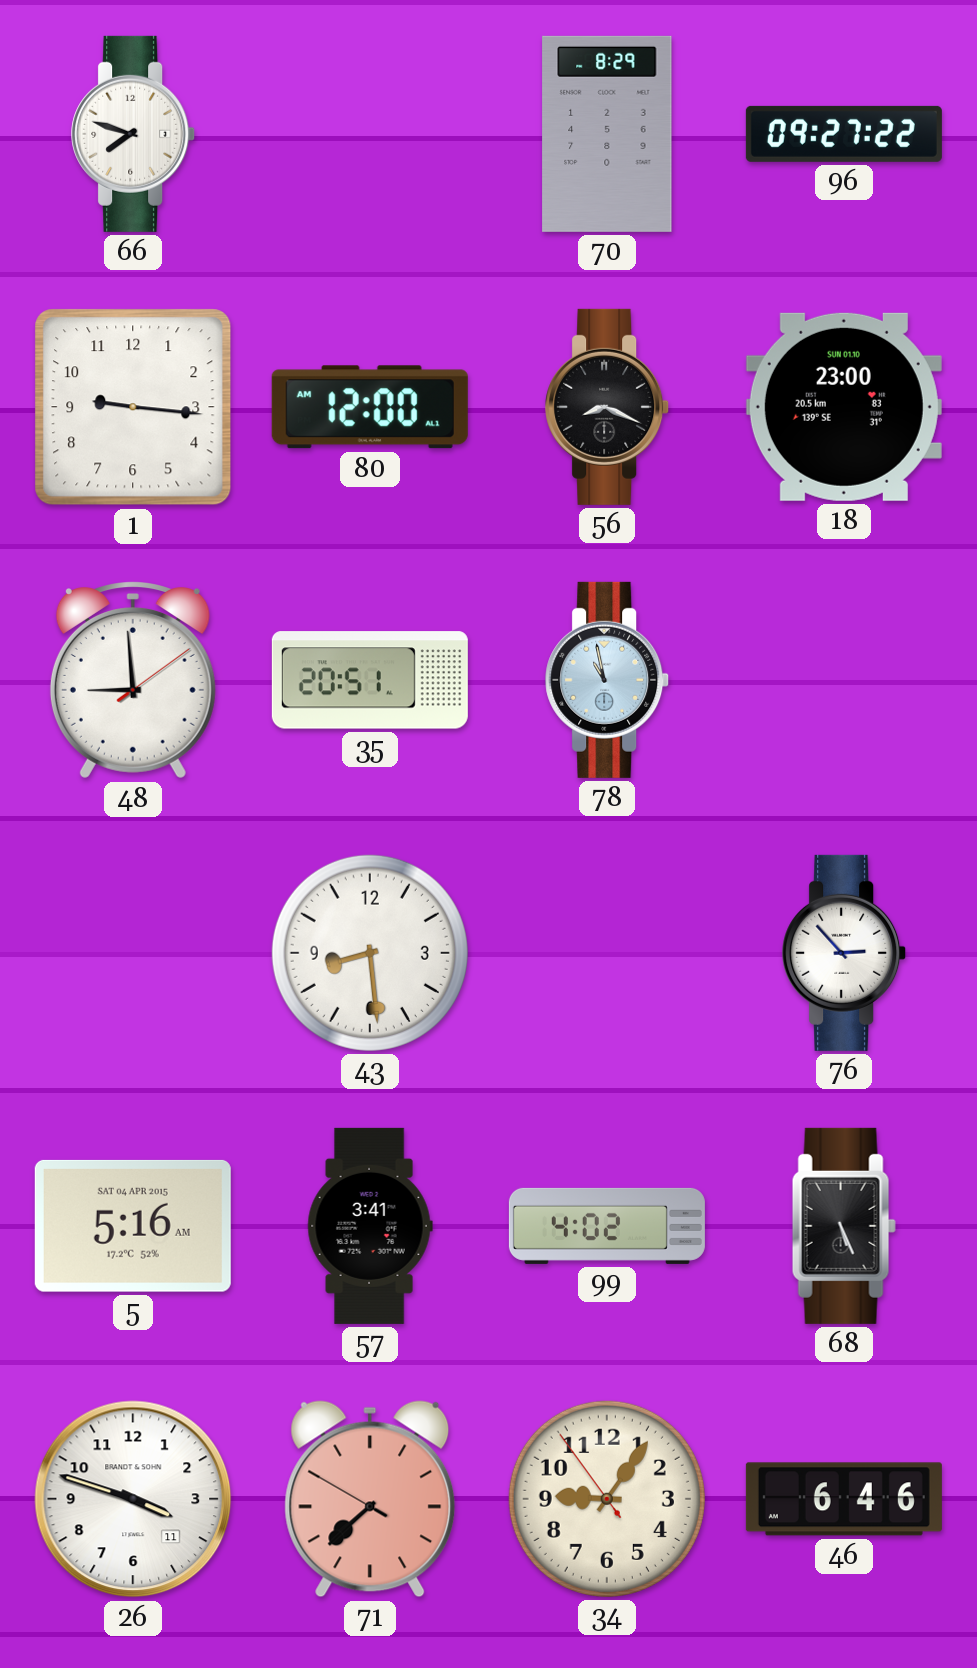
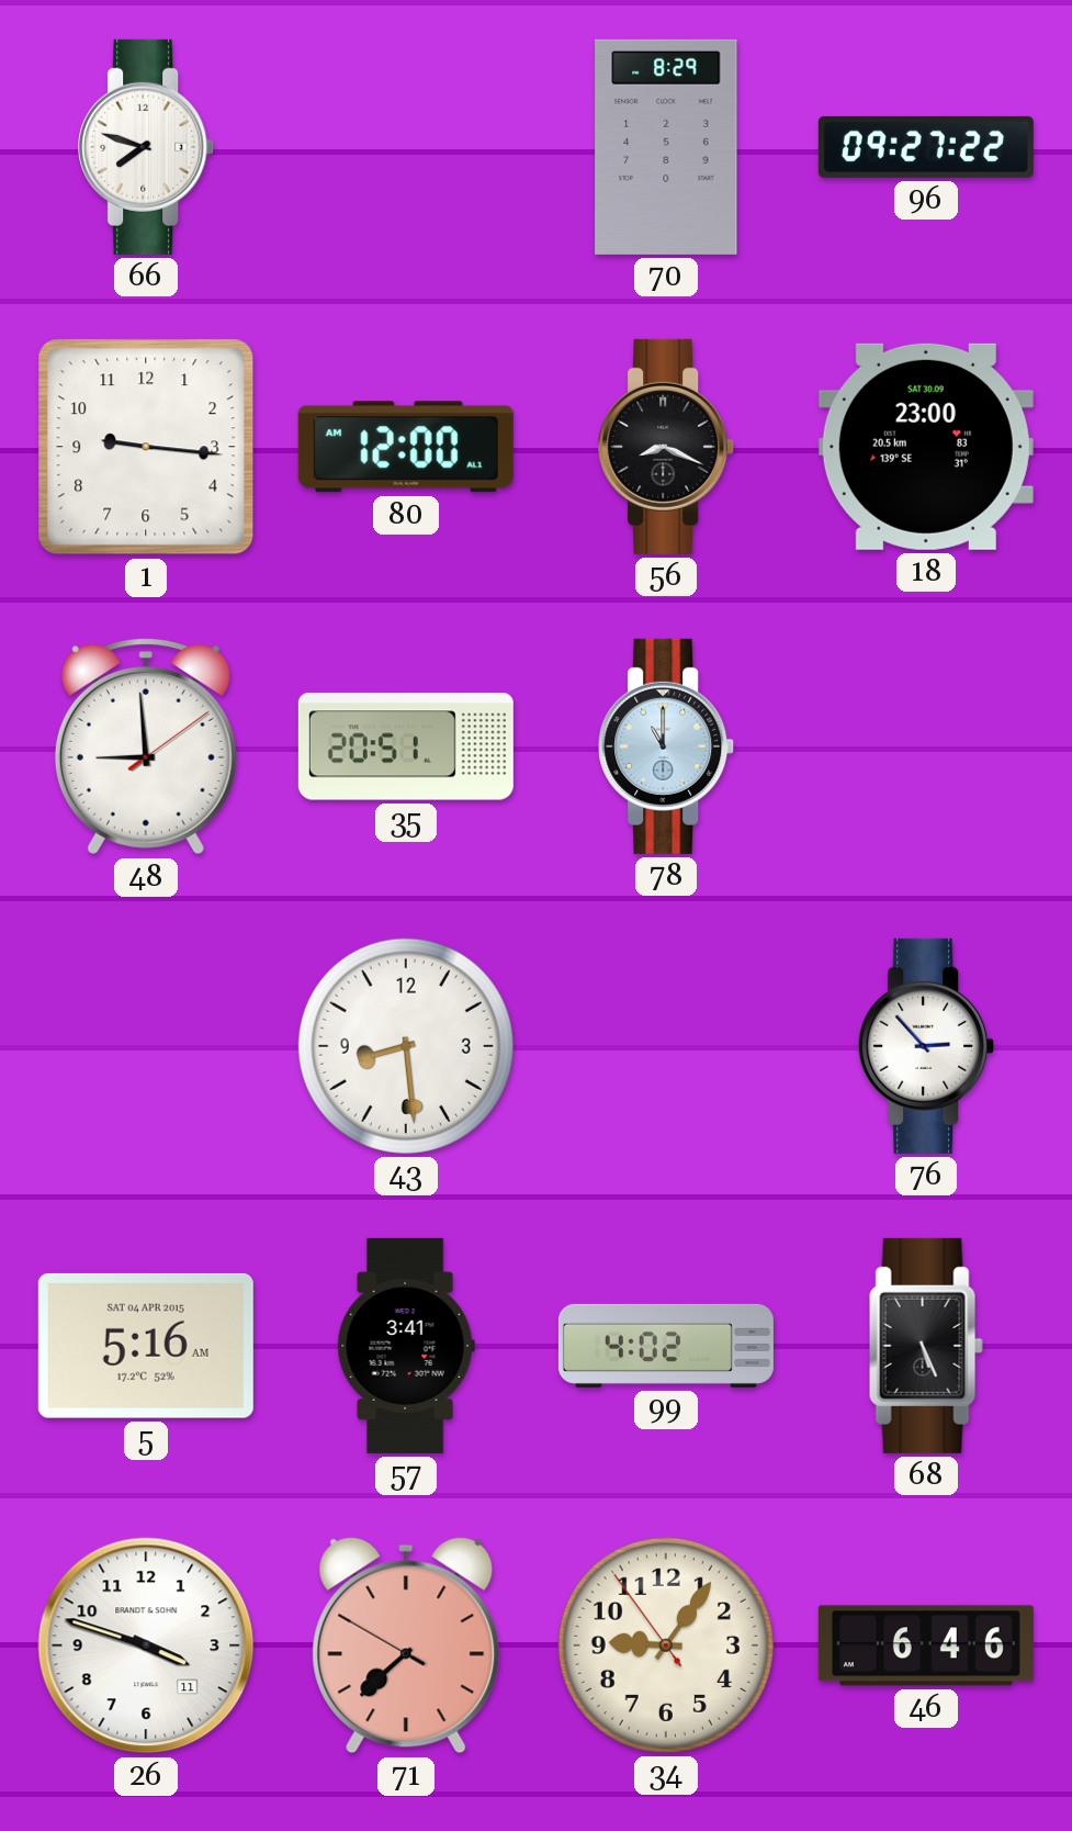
18 date: SUN 01.10 -> SAT 30.09 (926, 447)
78: 10:58 -> 11:00 (667, 746)
